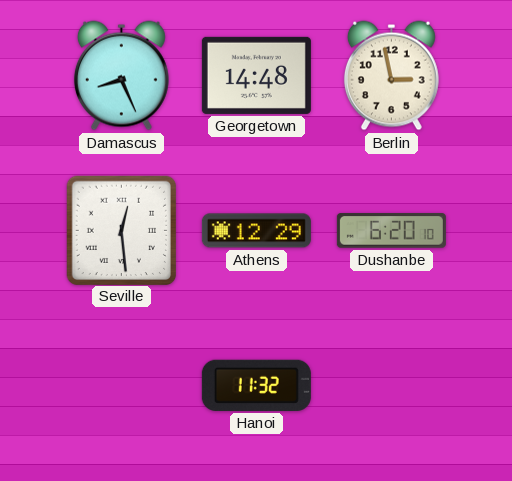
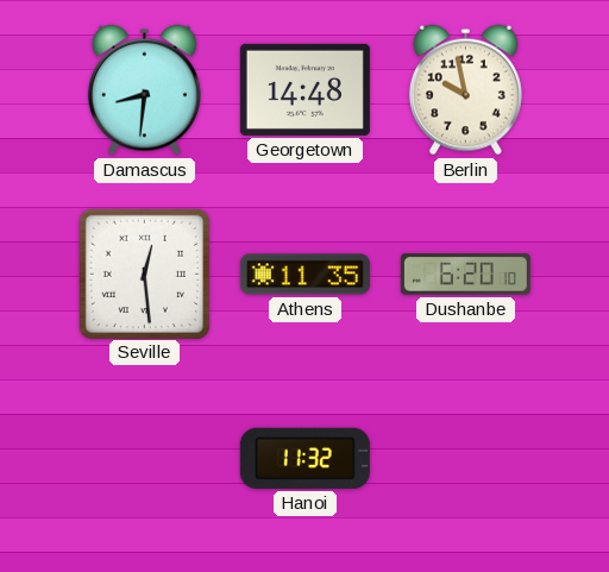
Damascus: 8:26 -> 8:31 (144, 90)
Berlin: 2:58 -> 9:58 (465, 90)
Athens: 12:29 -> 11:35 (304, 275)
